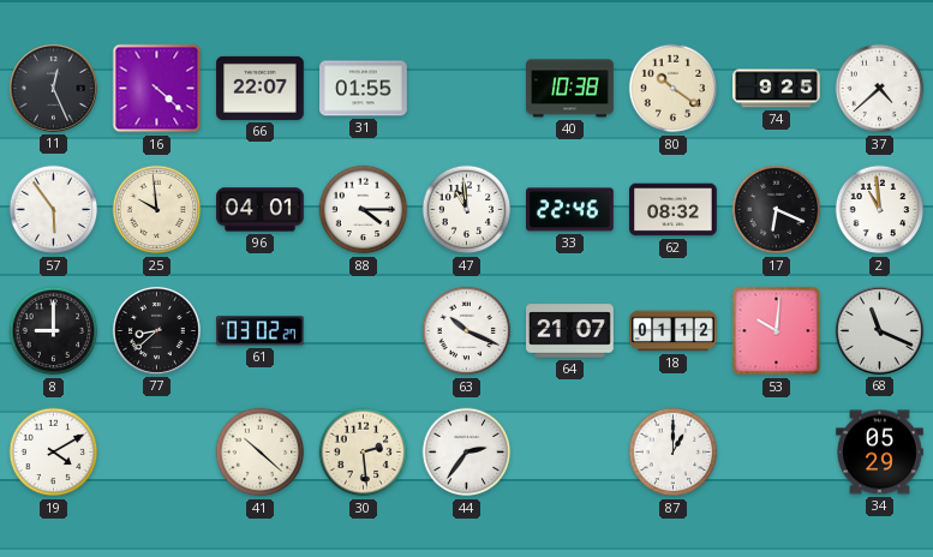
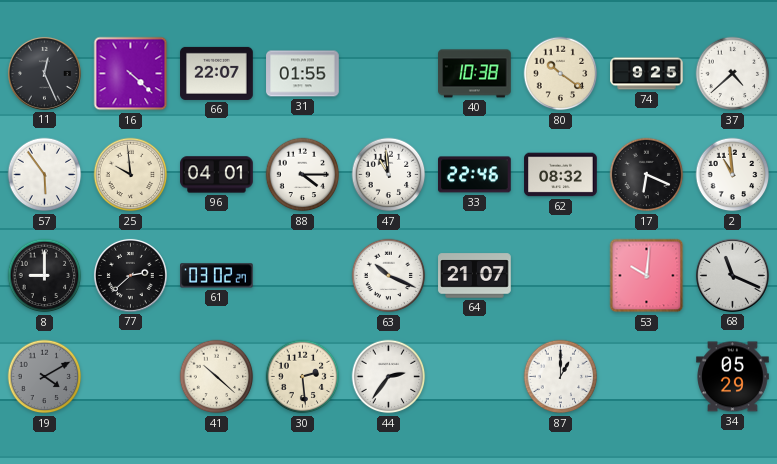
77: 8:38 -> 2:38 (130, 275)
18: 01:12 -> none (674, 331)
19 dial: white -> grey (45, 377)
